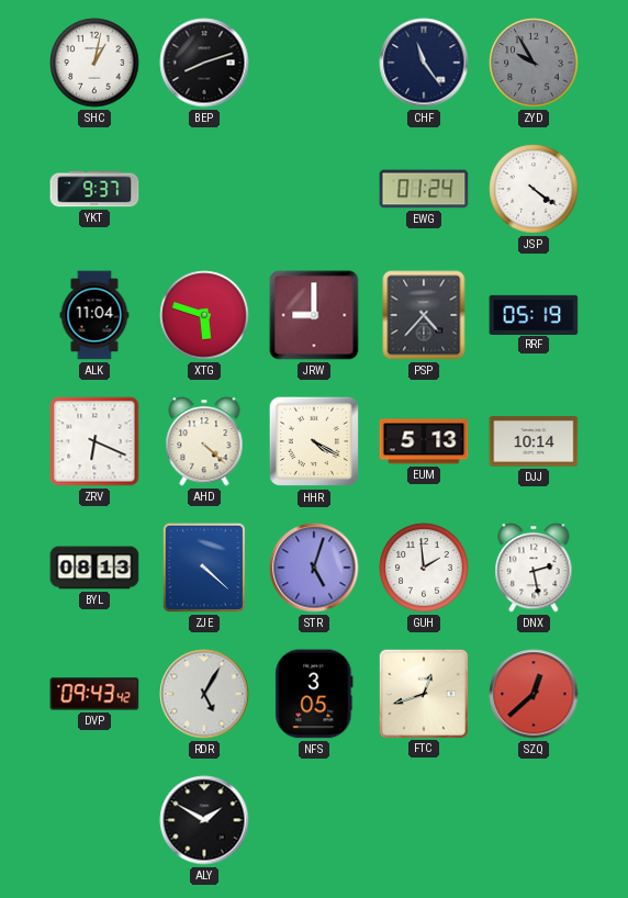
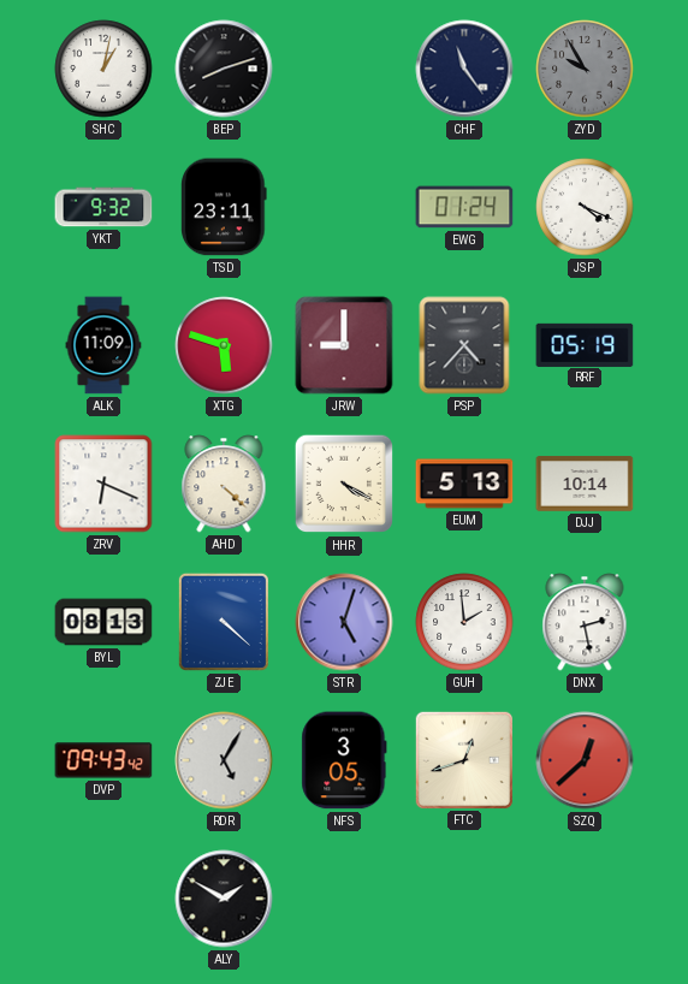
YKT: 9:37 -> 9:32 (103, 207)
TSD: none -> 23:11 (224, 207)
JSP: 4:21 -> 4:19 (585, 207)
ALK: 11:04 -> 11:09 (103, 345)
